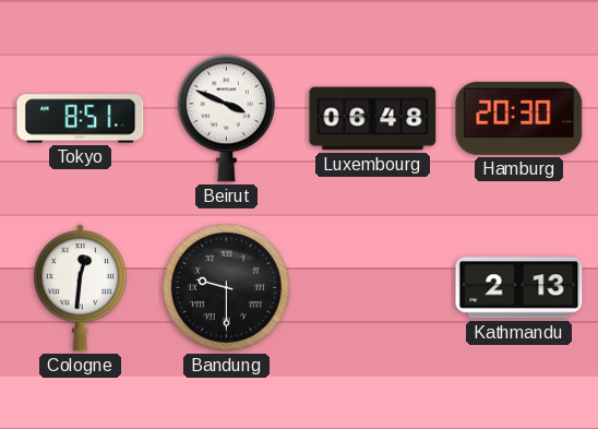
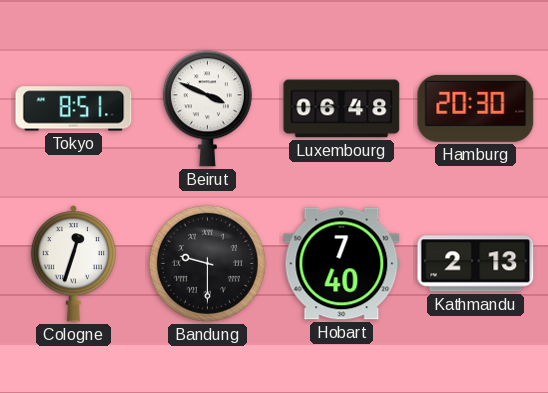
Cologne: 12:31 -> 12:33 (73, 264)
Hobart: none -> 7:40 (342, 264)
